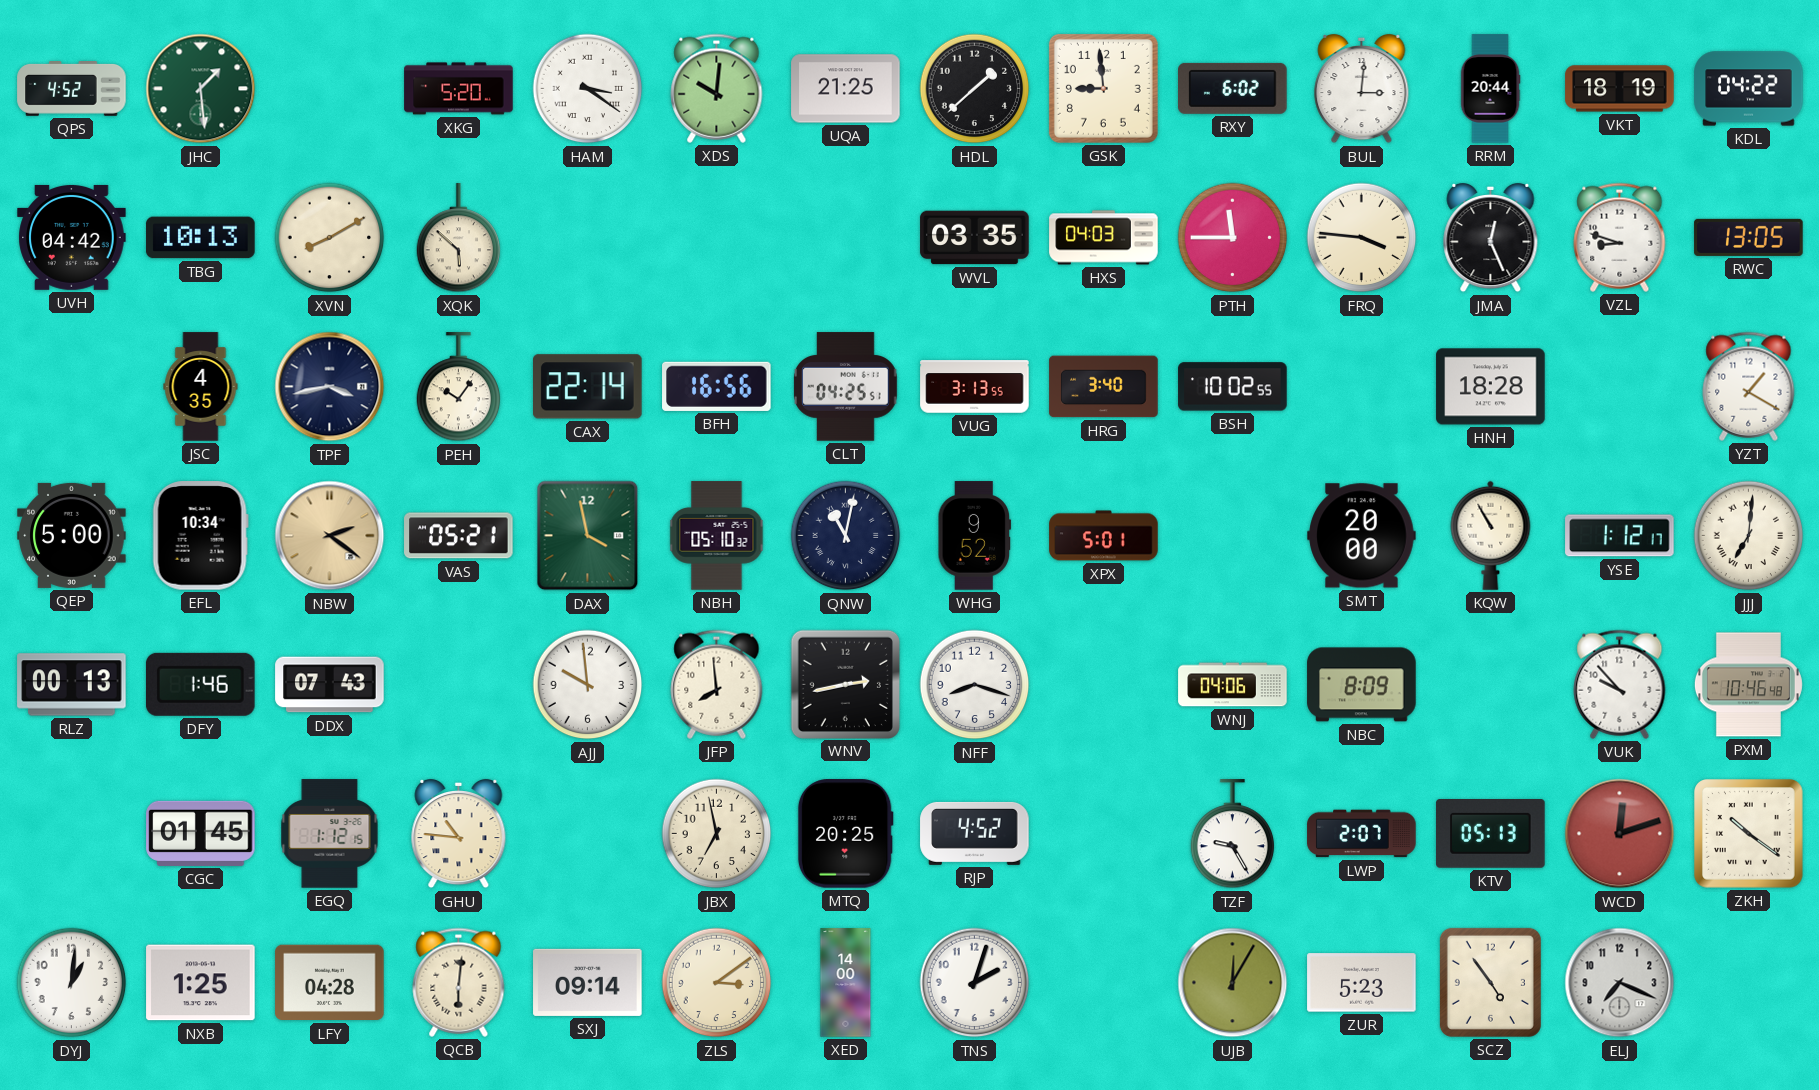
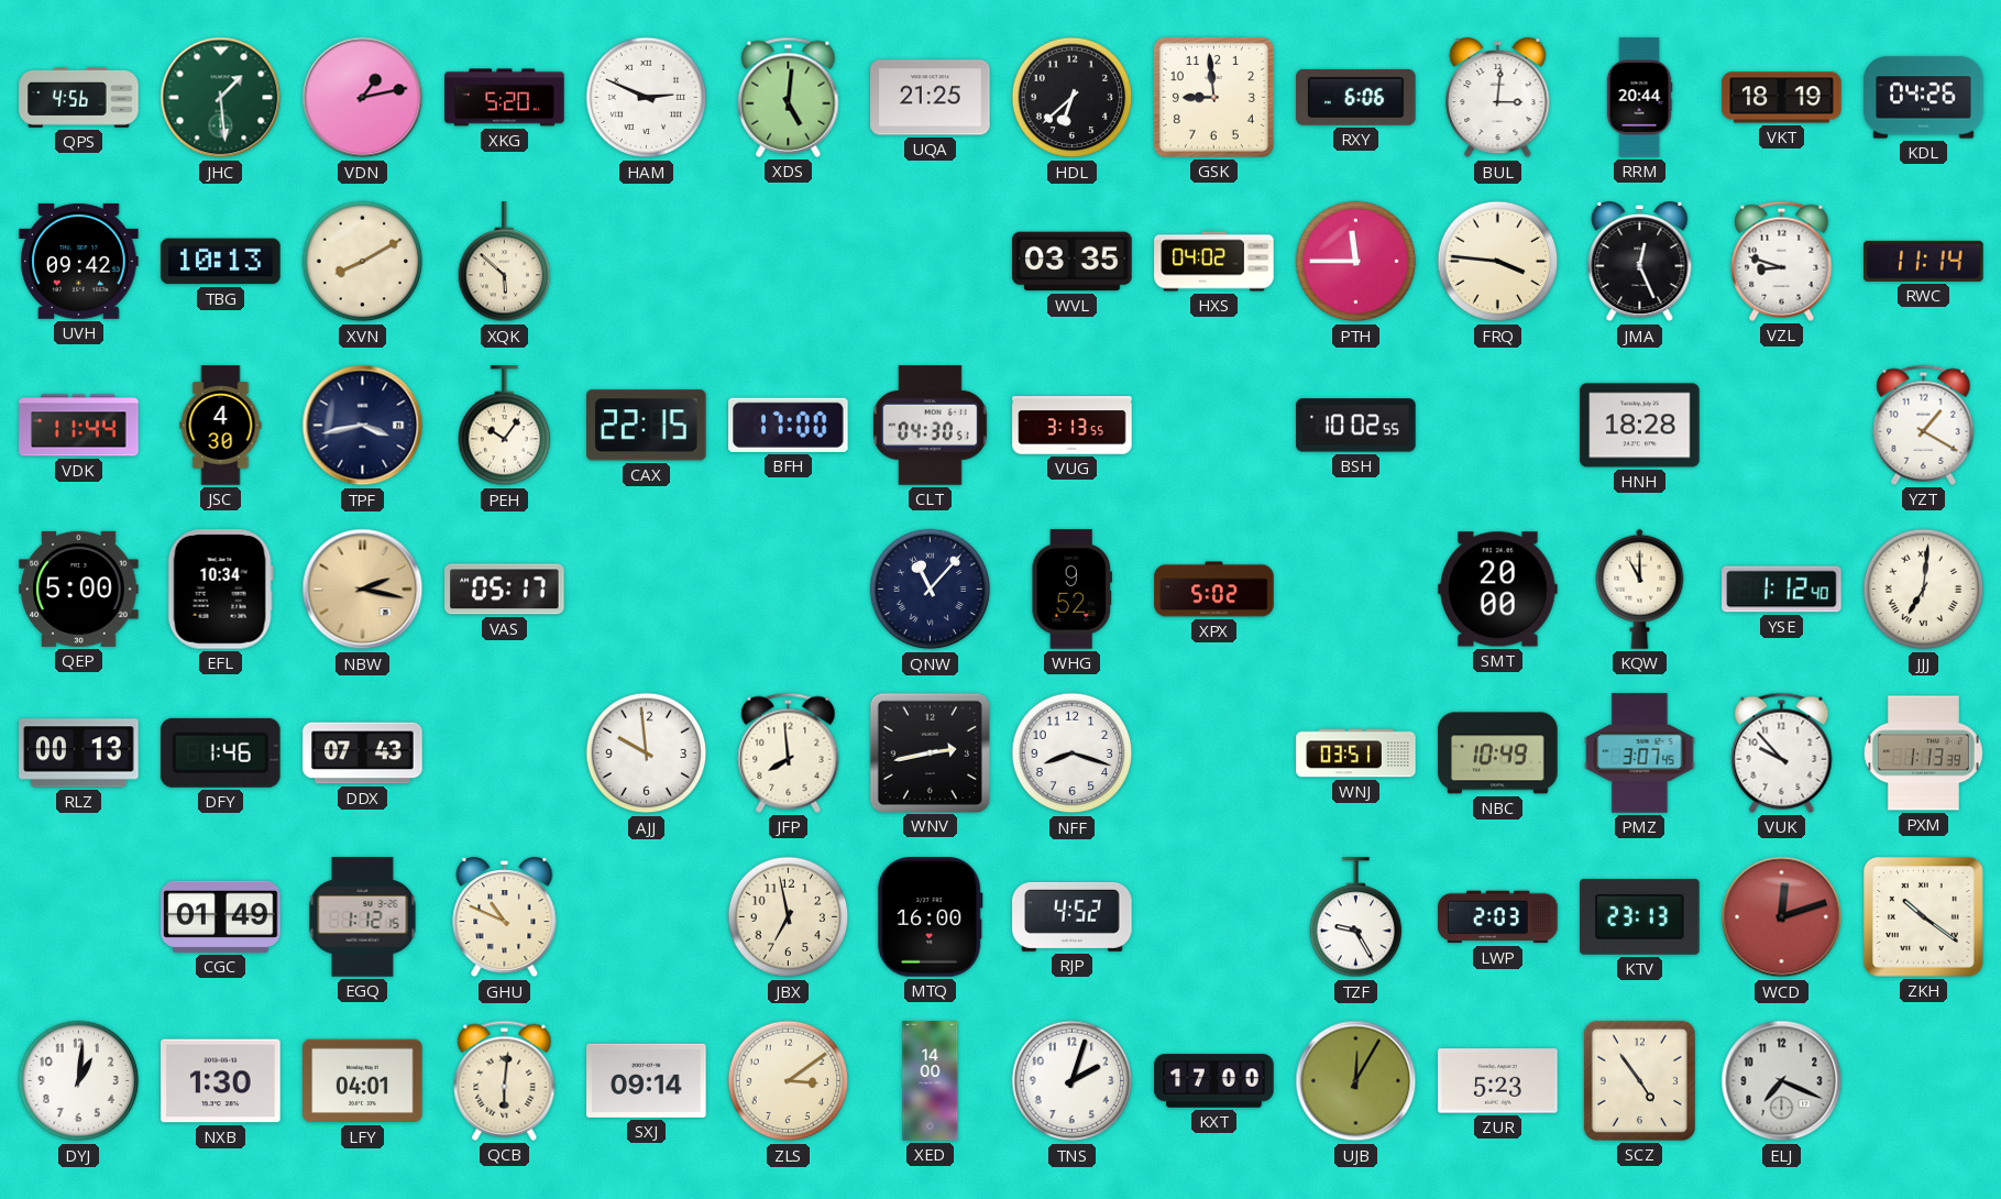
QPS: 4:52 -> 4:56 (79, 98)
VDN: none -> 1:13 (363, 98)
HAM: 3:21 -> 2:49 (647, 98)
XDS: 10:01 -> 5:01 (789, 97)
HDL: 1:38 -> 6:38 (1073, 98)
RXY: 6:02 -> 6:06 (1356, 97)
KDL: 04:22 -> 04:26 (1924, 98)
UVH: 04:42 -> 09:42 (79, 261)
HXS: 04:03 -> 04:02 (1214, 262)
RWC: 13:05 -> 11:14 (1924, 261)
VDK: none -> 11:44 (79, 426)
JSC: 4:35 -> 4:30 (221, 426)
CAX: 22:14 -> 22:15 (647, 426)
BFH: 16:56 -> 17:00 (789, 425)
CLT: 04:25 -> 04:30 (931, 426)
HRG: 3:40 -> none (1104, 387)
NBW: 2:21 -> 2:17 (363, 590)
VAS: 05:21 -> 05:17 (505, 590)
DAX: 3:58 -> none (588, 536)
NBH: 05:10 -> none (717, 536)
QNW: 11:02 -> 11:07 (931, 590)
XPX: 5:01 -> 5:02 (1214, 590)
KQW: 10:55 -> 11:00 (1640, 588)
YSE: 1:12:17 -> 1:12:40 (1782, 590)
WNJ: 04:06 -> 03:51 (1356, 754)
NBC: 8:09 -> 10:49 (1498, 754)
PMZ: none -> 3:07 (1640, 754)
PXM: 10:46 -> 1:13 (1923, 754)
CGC: 01:45 -> 01:49 (221, 916)
GHU: 10:46 -> 10:49 (505, 917)
MTQ: 20:25 -> 16:00 (930, 917)
LWP: 2:07 -> 2:03 (1498, 917)
KTV: 05:13 -> 23:13 (1640, 917)
NXB: 1:25 -> 1:30 (221, 1081)
LFY: 04:28 -> 04:01 (363, 1081)
KXT: none -> 17:00 (1214, 1081)
